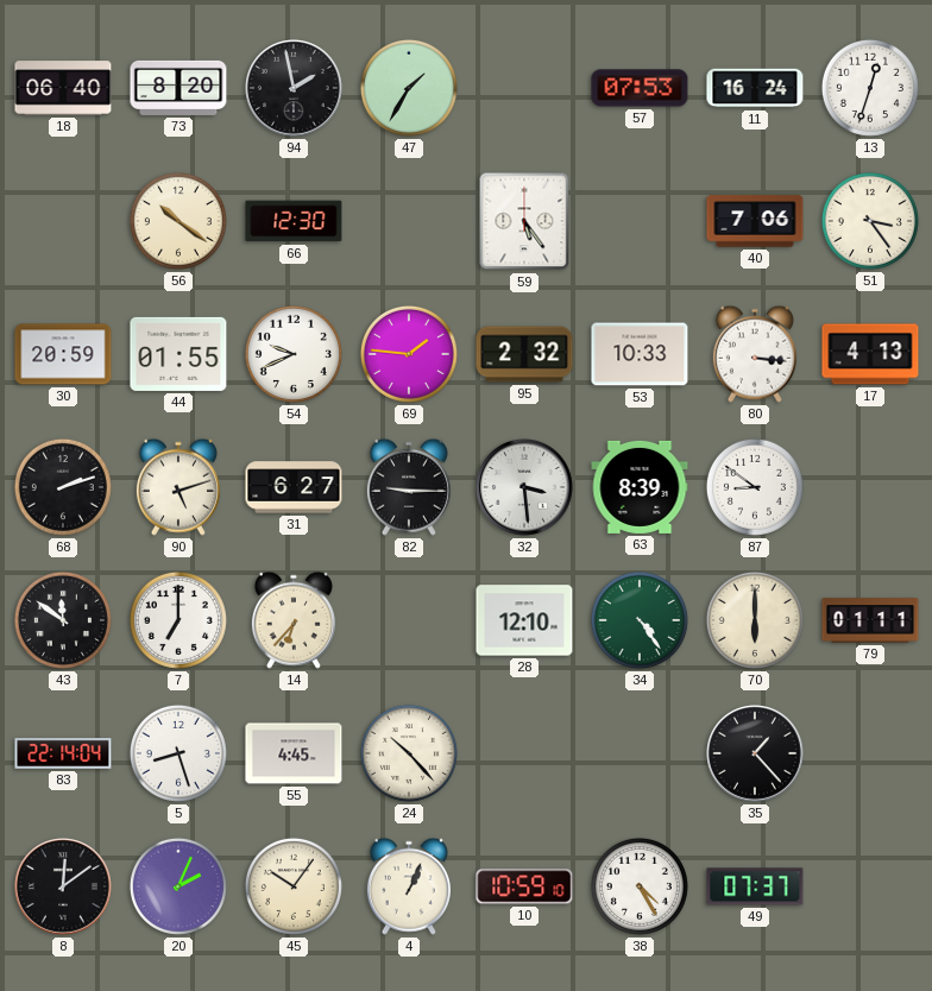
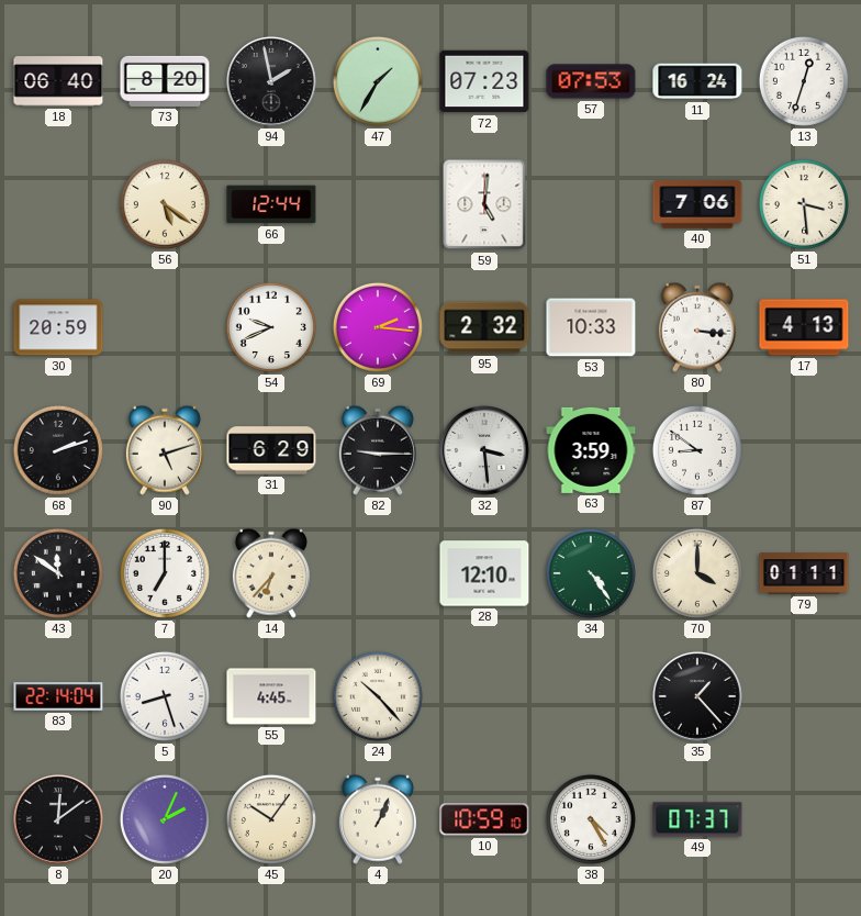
72: none -> 07:23 (484, 81)
56: 10:21 -> 5:21 (165, 204)
66: 12:30 -> 12:44 (271, 204)
59: 5:24 -> 5:01 (484, 204)
51: 3:24 -> 3:29 (804, 204)
44: 01:55 -> none (178, 354)
69: 1:46 -> 2:16 (378, 327)
31: 6:27 -> 6:29 (271, 450)
63: 8:39 -> 3:59 (591, 450)
70: 6:00 -> 4:00 (697, 573)
